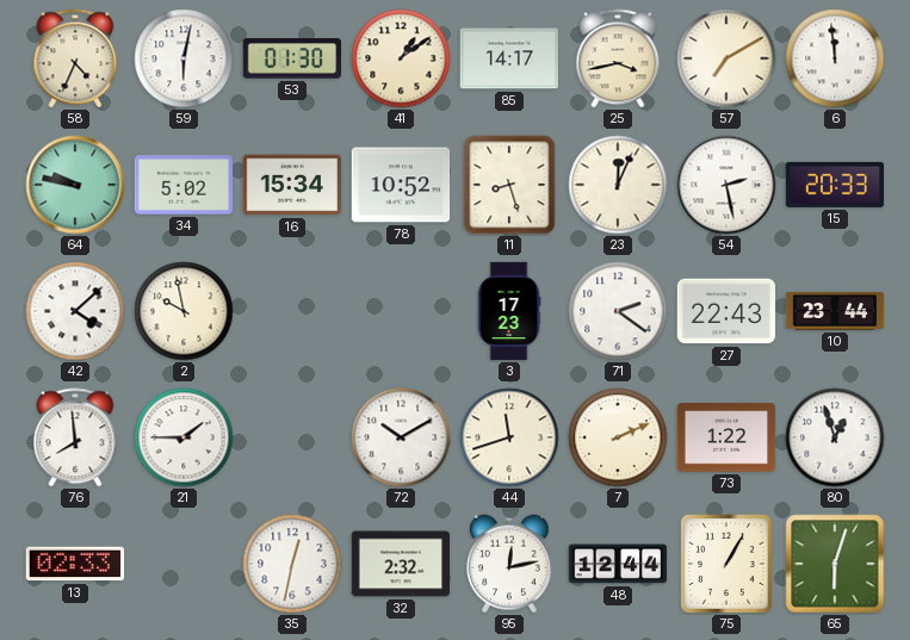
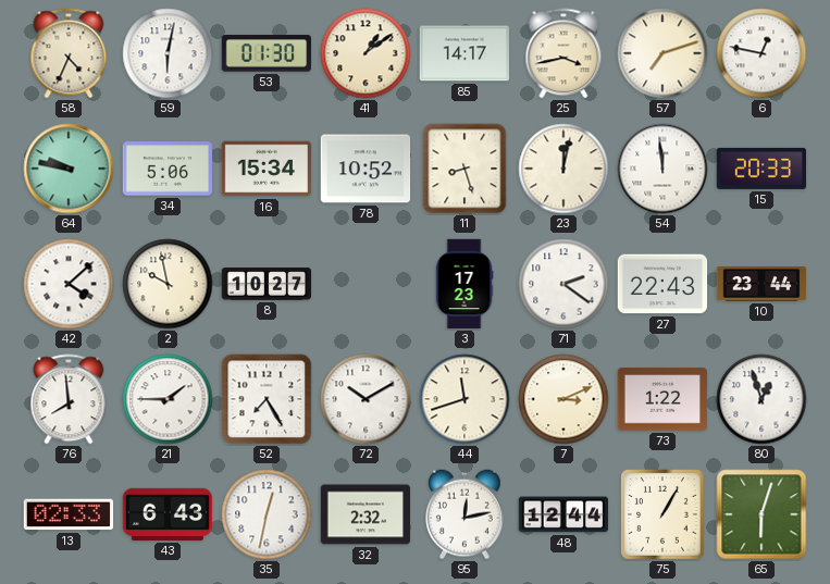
57: 7:10 -> 7:12 (662, 53)
6: 11:59 -> 12:47 (761, 53)
34: 5:02 -> 5:06 (168, 169)
23: 12:04 -> 12:02 (563, 169)
54: 2:28 -> 11:59 (662, 169)
8: none -> 10:27 (267, 284)
52: none -> 7:25 (267, 399)
7: 2:11 -> 3:11 (563, 399)
43: none -> 6:43 (168, 514)
